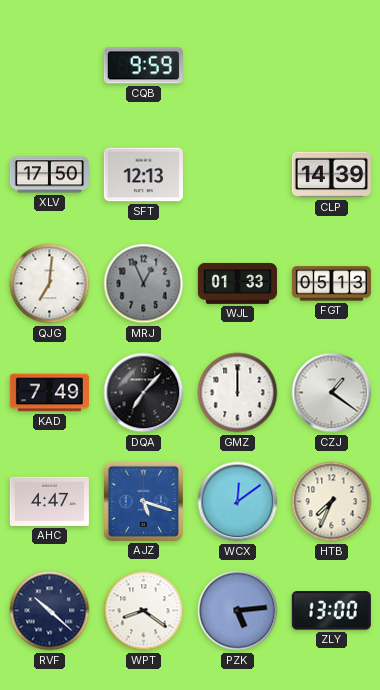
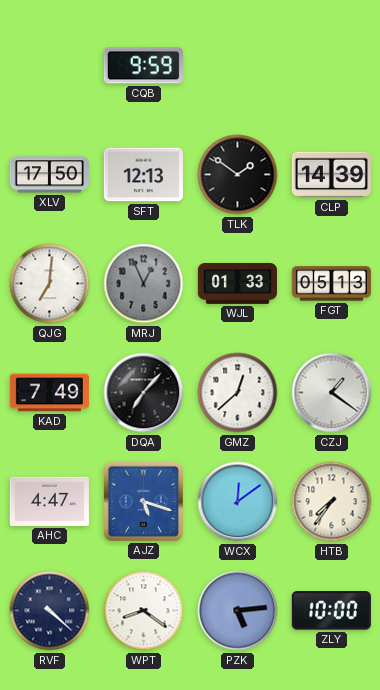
TLK: none -> 1:51 (238, 175)
GMZ: 12:00 -> 12:38 (238, 393)
HTB: 7:34 -> 7:36 (332, 502)
RVF: 10:22 -> 4:22 (50, 611)
ZLY: 13:00 -> 10:00 (331, 611)
